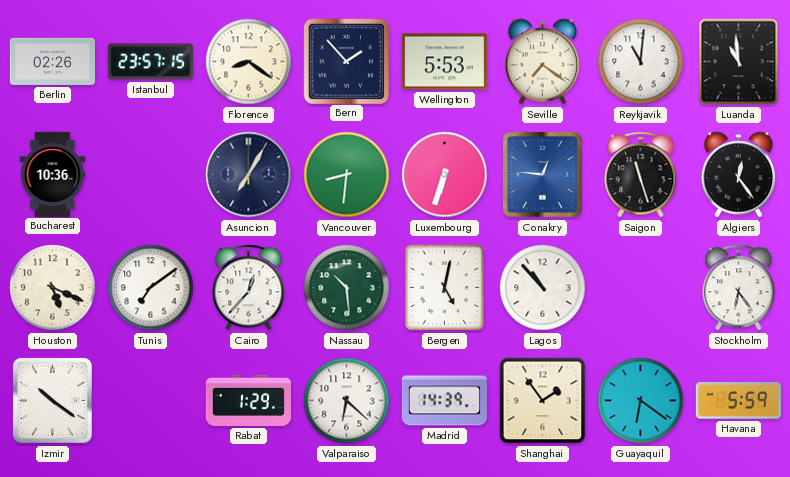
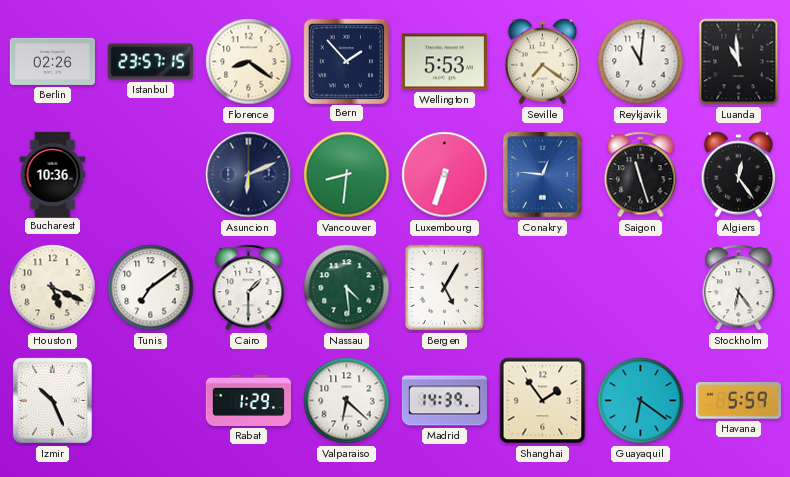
Asuncion: 7:05 -> 6:11 (249, 175)
Cairo: 12:37 -> 1:30 (249, 288)
Nassau: 10:29 -> 4:29 (347, 288)
Bergen: 5:02 -> 5:05 (444, 288)
Lagos: 10:53 -> none (543, 288)
Izmir: 10:21 -> 10:26 (52, 400)
